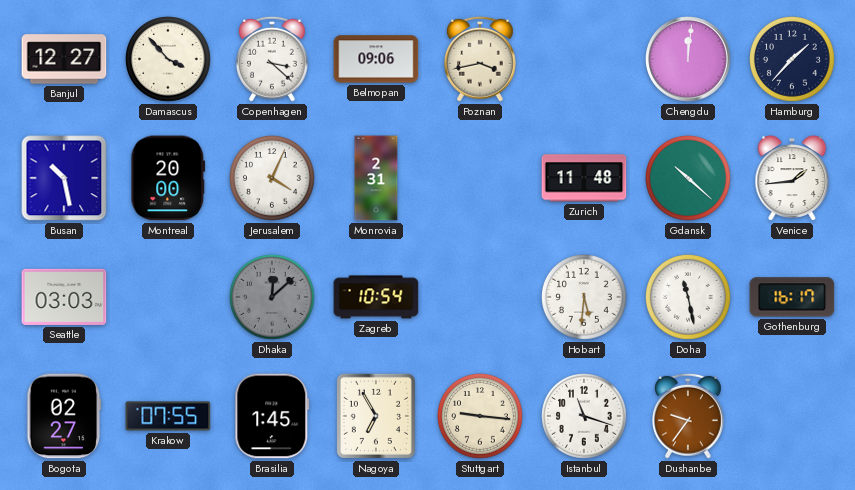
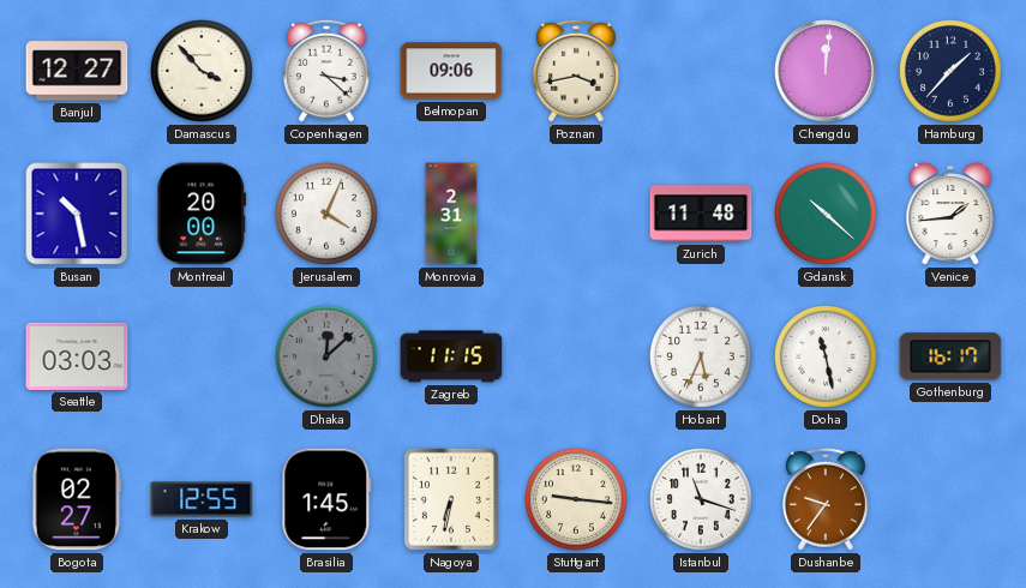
Zagreb: 10:54 -> 11:15 (451, 356)
Hobart: 5:31 -> 5:34 (702, 358)
Krakow: 07:55 -> 12:55 (202, 499)
Nagoya: 6:55 -> 6:32 (451, 499)
